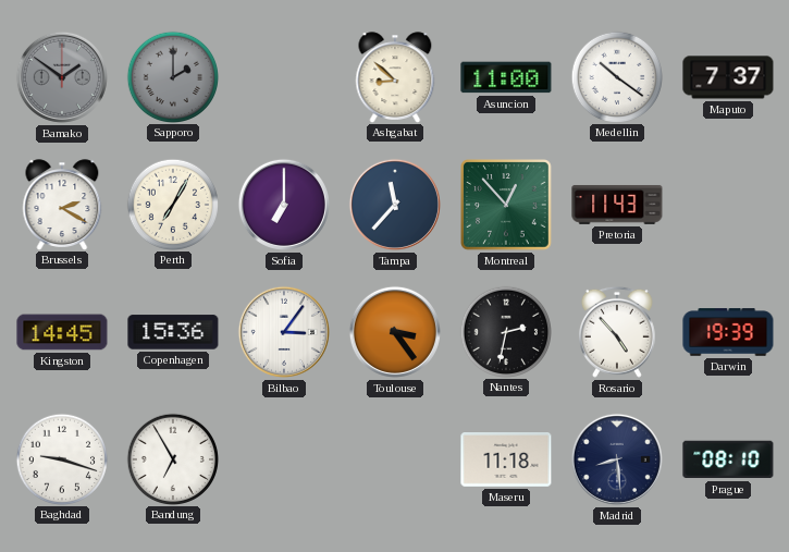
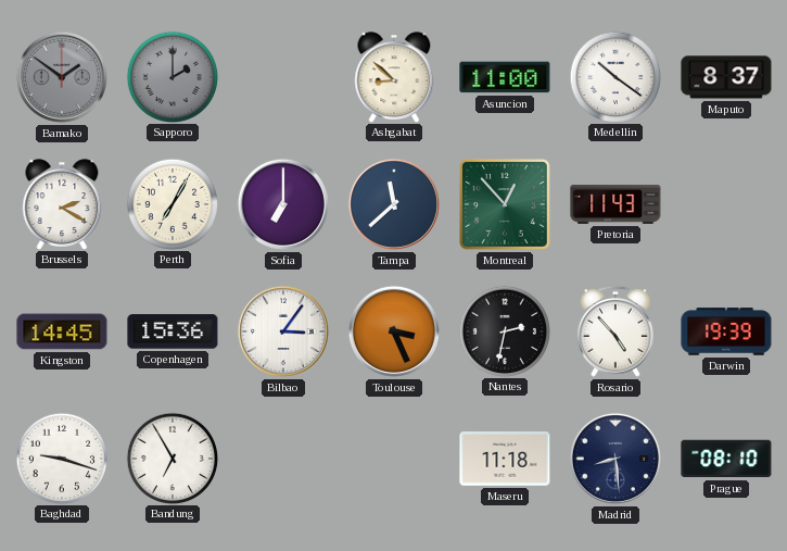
Maputo: 7:37 -> 8:37 (726, 77)
Tampa: 11:37 -> 11:38 (394, 204)
Toulouse: 3:24 -> 3:26 (394, 331)
